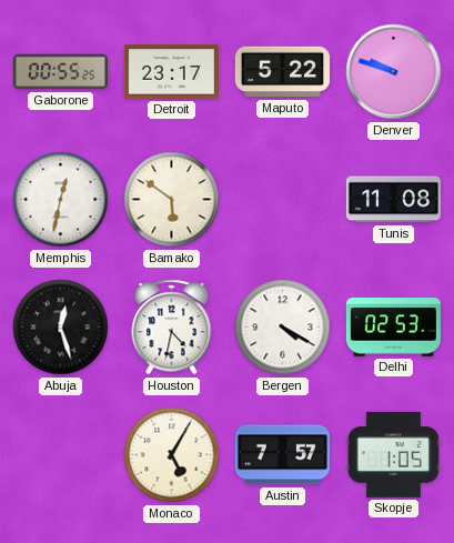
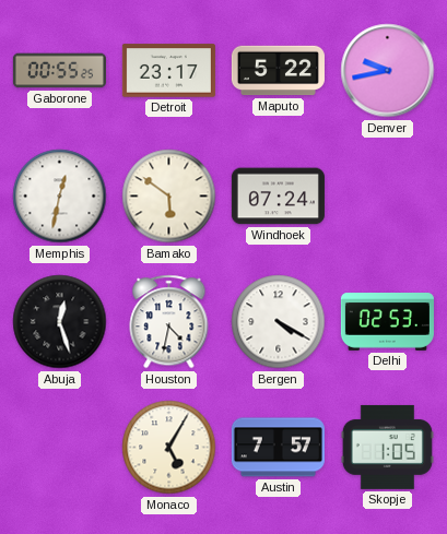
Denver: 9:48 -> 9:43 (388, 71)
Windhoek: none -> 07:24 (278, 197)
Tunis: 11:08 -> none (393, 200)
